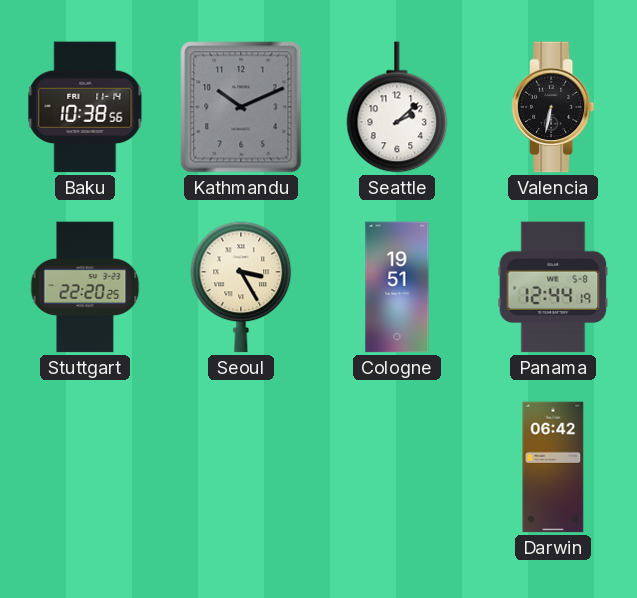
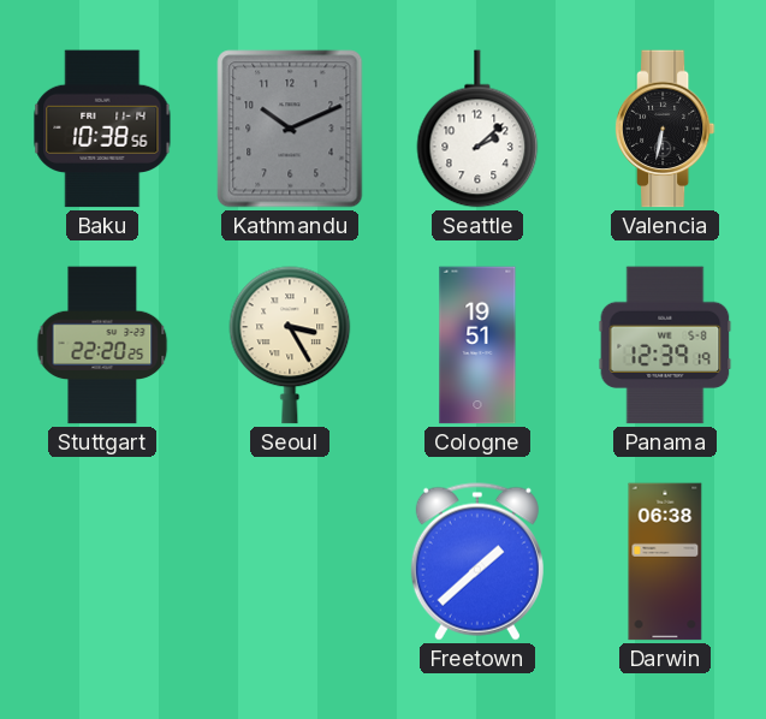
Panama: 12:44 -> 12:39 (665, 345)
Freetown: none -> 1:38 (477, 561)
Darwin: 06:42 -> 06:38 (665, 561)
